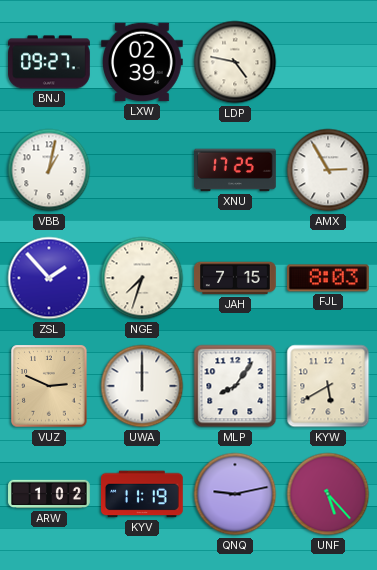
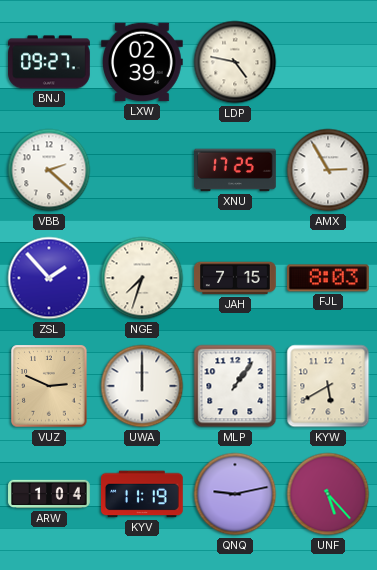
VBB: 1:02 -> 2:22 (49, 170)
MLP: 8:06 -> 1:06 (235, 386)
ARW: 1:02 -> 1:04 (49, 494)
